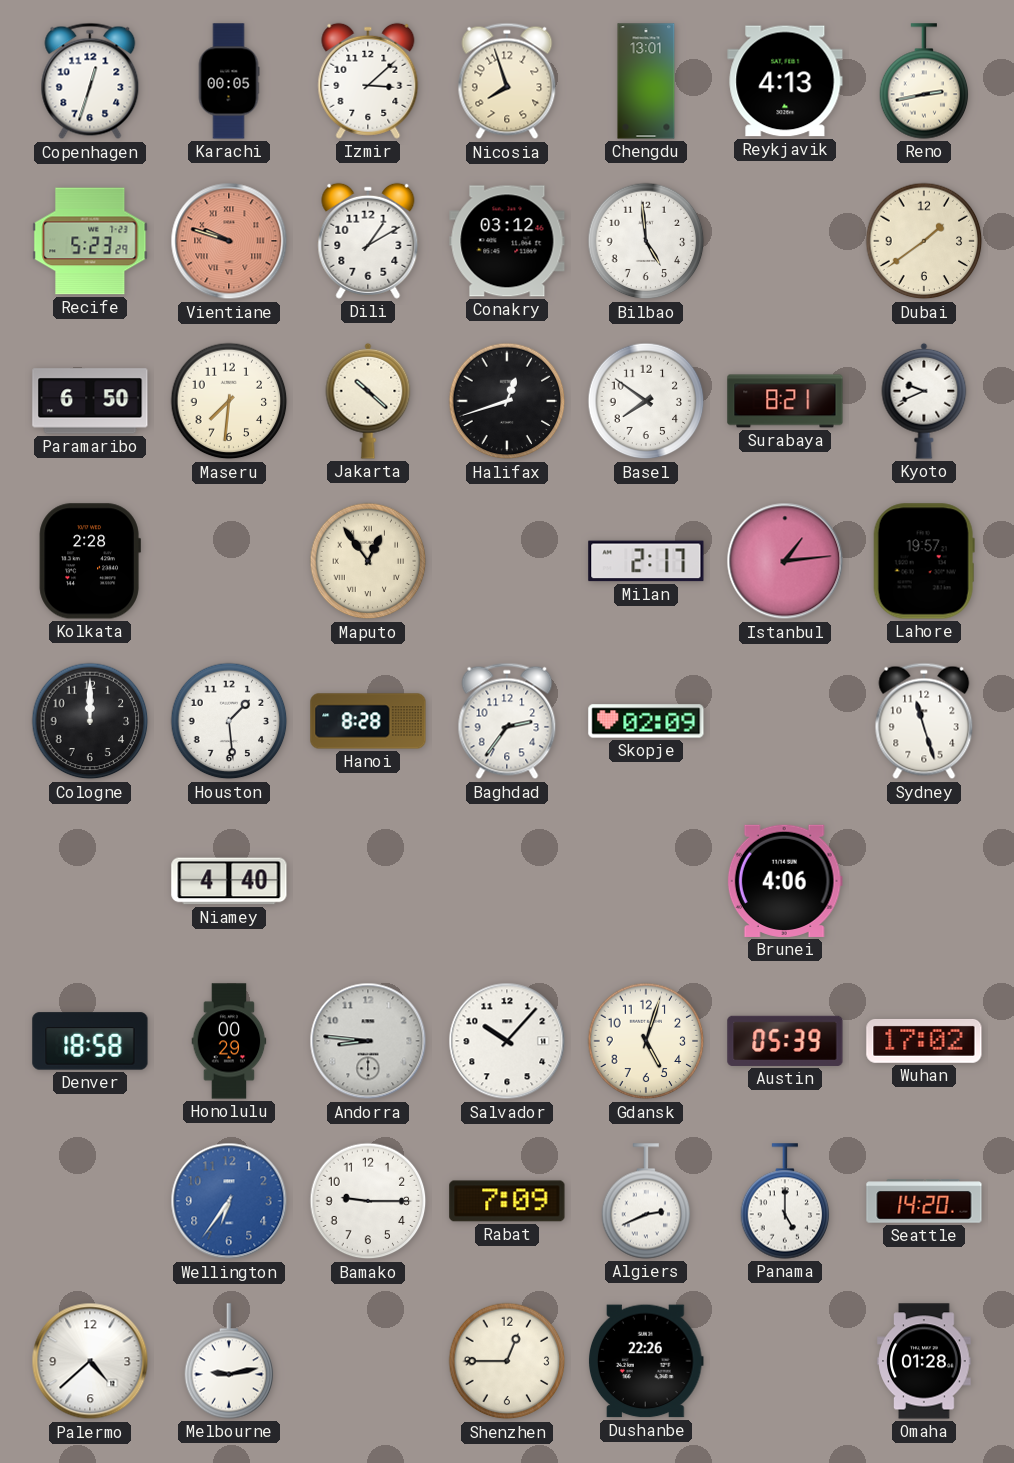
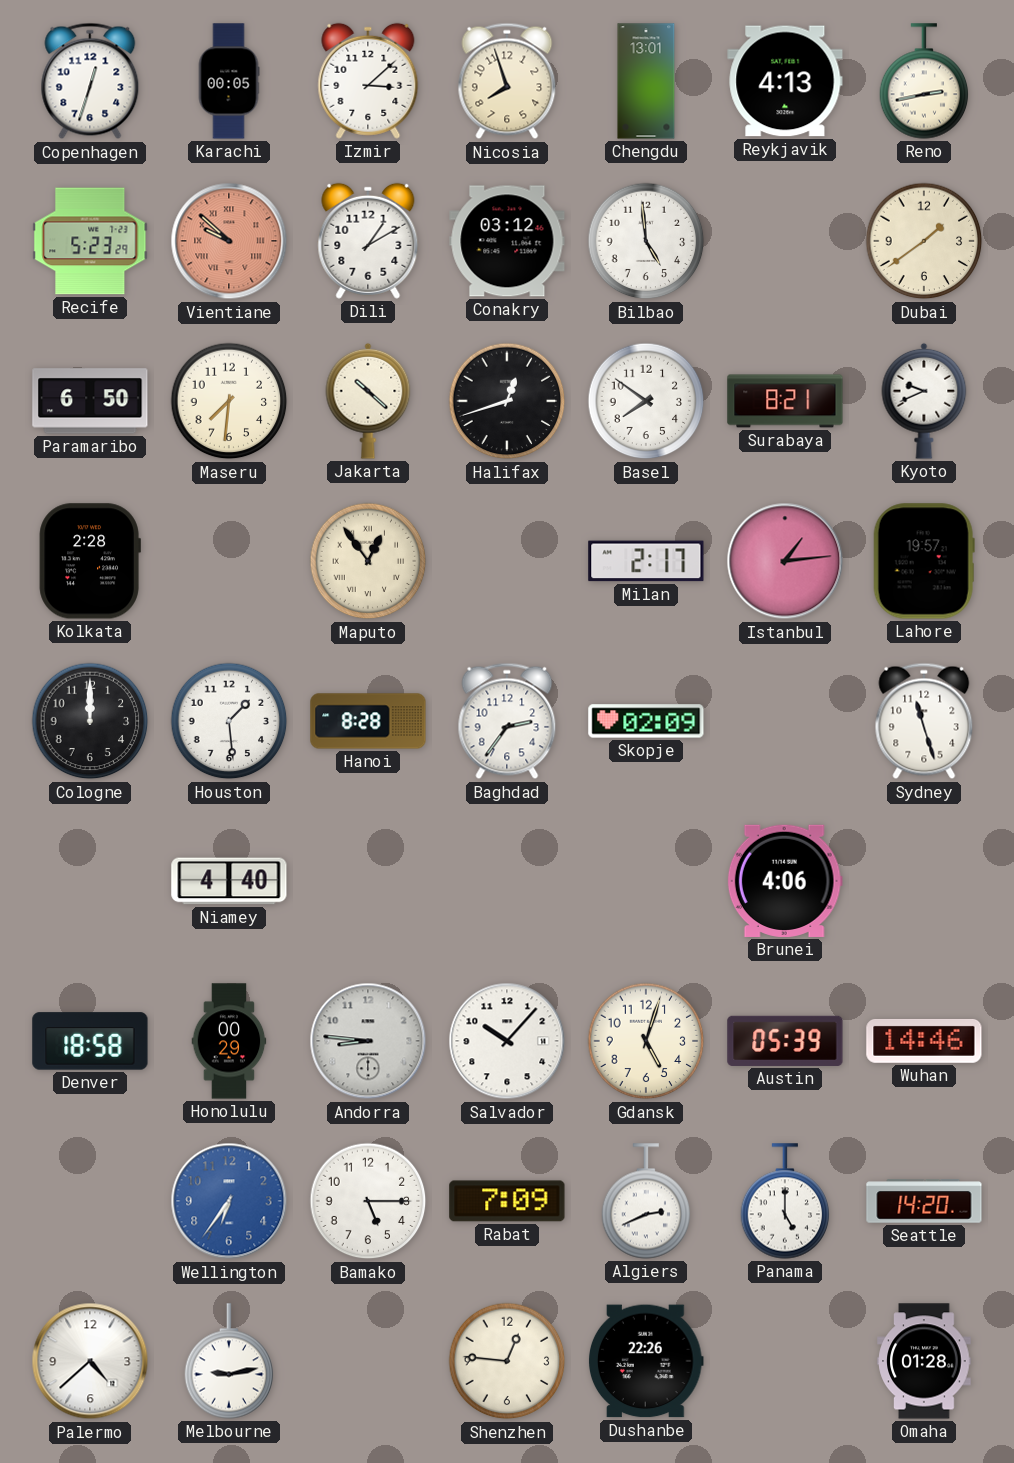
Vientiane: 9:48 -> 9:52 (229, 241)
Wuhan: 17:02 -> 14:46 (924, 1041)
Bamako: 9:15 -> 5:15 (368, 1201)
Shenzhen: 12:45 -> 12:46 (507, 1361)
